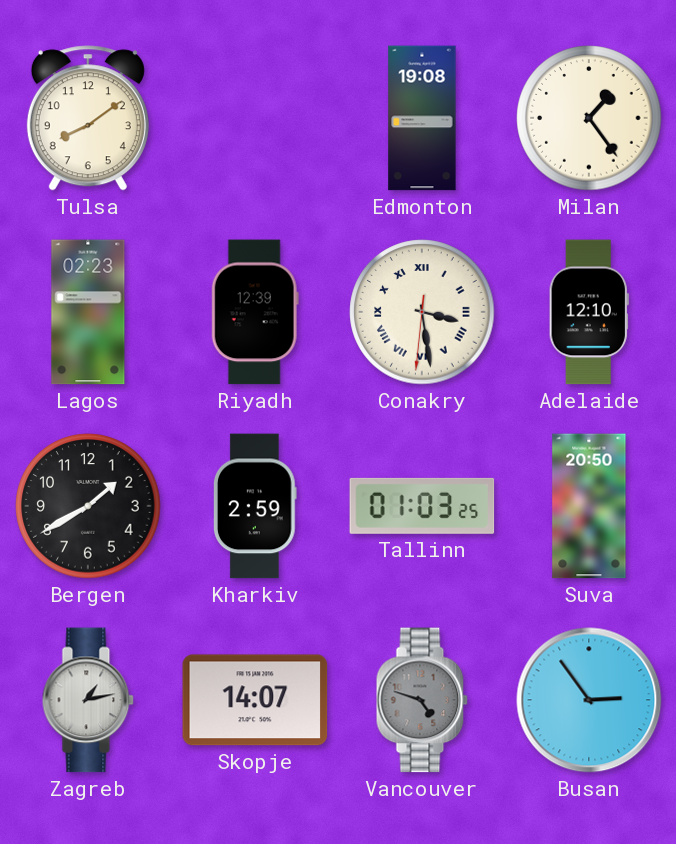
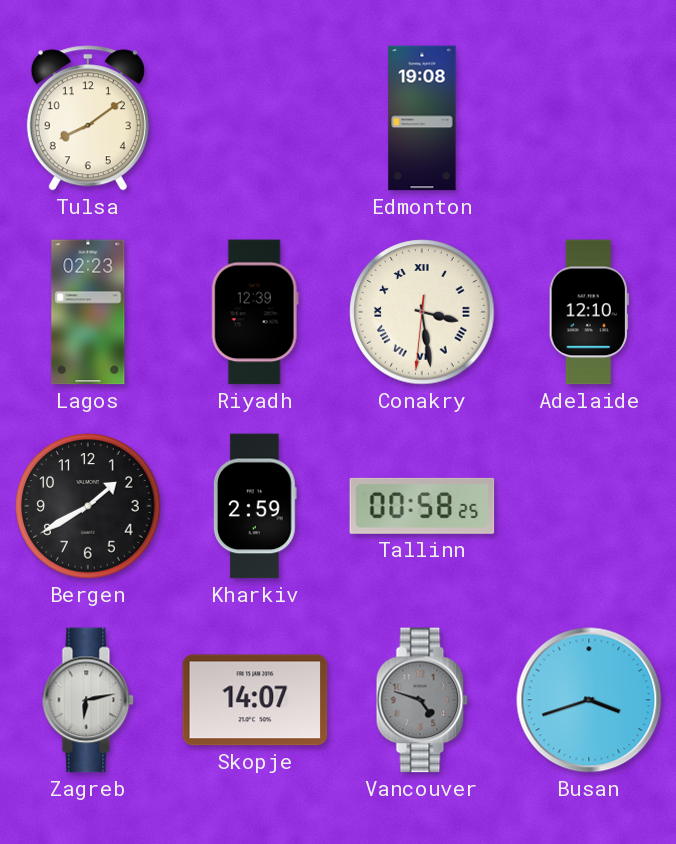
Milan: 1:24 -> none (589, 118)
Tallinn: 01:03 -> 00:58 (422, 506)
Suva: 20:50 -> none (589, 506)
Zagreb: 1:13 -> 6:13 (88, 700)
Busan: 2:54 -> 3:42 (589, 700)
